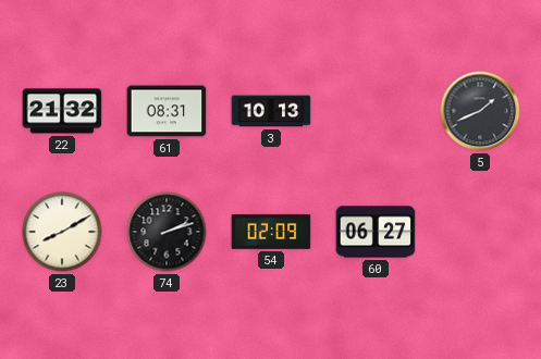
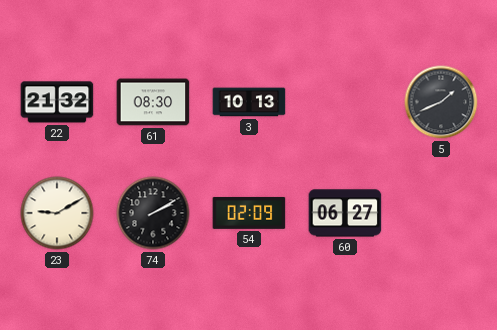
61: 08:31 -> 08:30 (153, 102)
23: 8:10 -> 9:10 (57, 213)
74: 2:12 -> 2:10 (153, 213)
